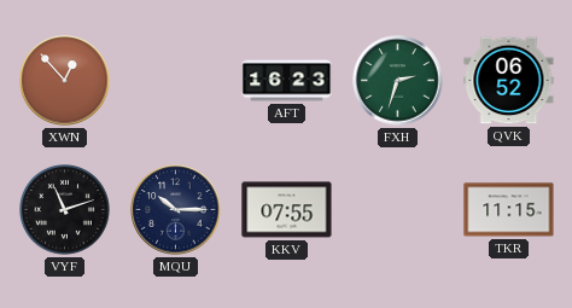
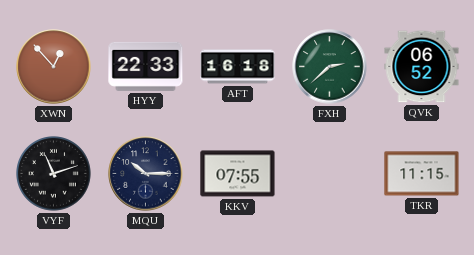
HYY: none -> 22:33 (146, 66)
AFT: 16:23 -> 16:18 (238, 67)
FXH: 2:33 -> 2:38 (330, 67)
